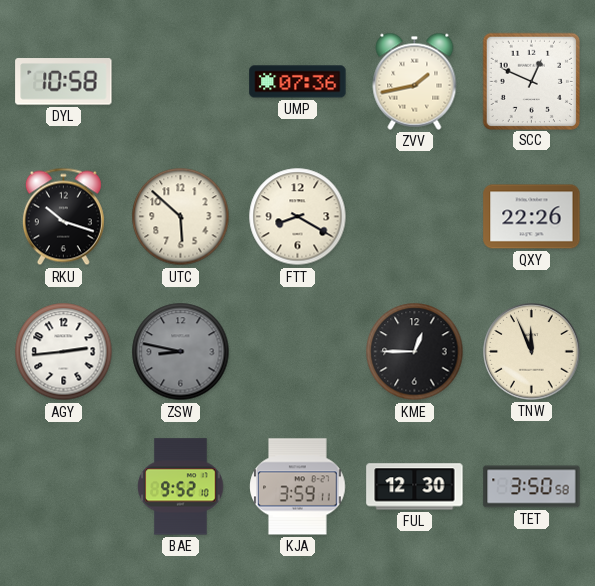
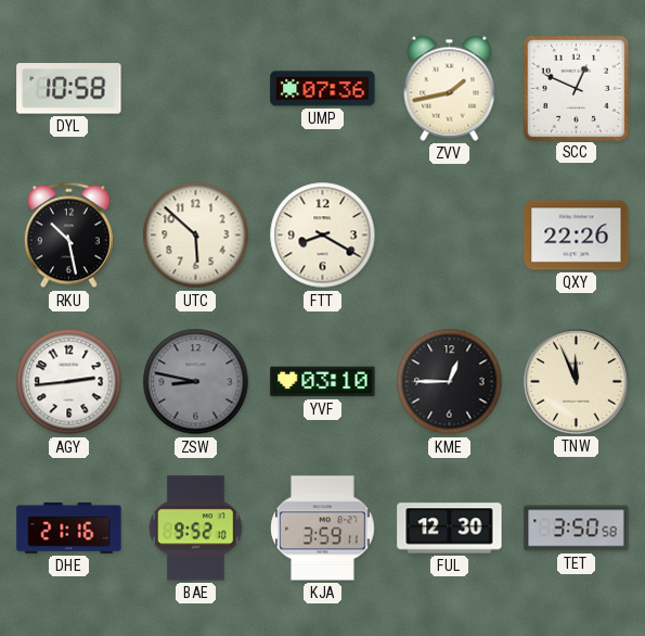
RKU: 10:18 -> 10:28 (68, 236)
YVF: none -> 03:10 (323, 382)
DHE: none -> 21:16 (69, 527)
